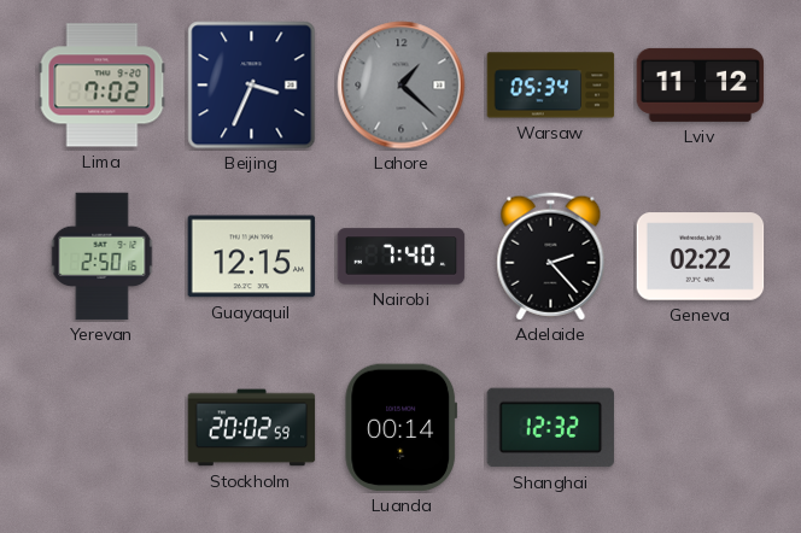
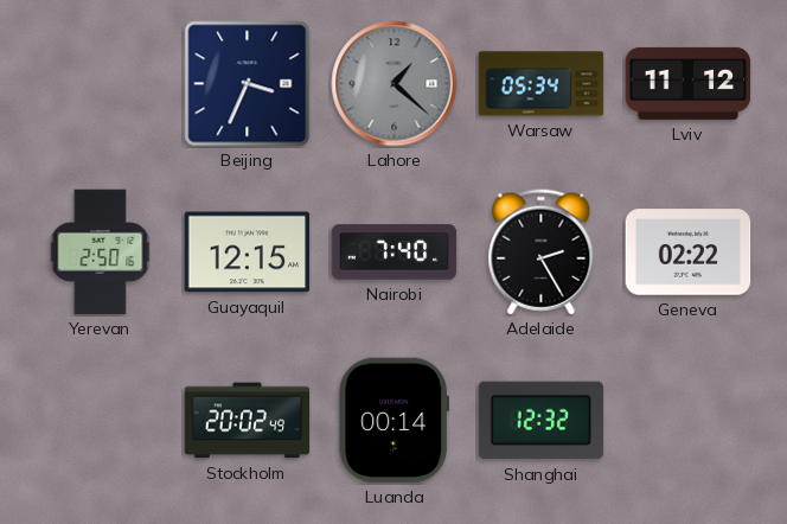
Lima: 7:02 -> none (103, 86)
Adelaide: 2:23 -> 2:25 (542, 253)
Stockholm: 20:02:59 -> 20:02:49 (248, 421)
